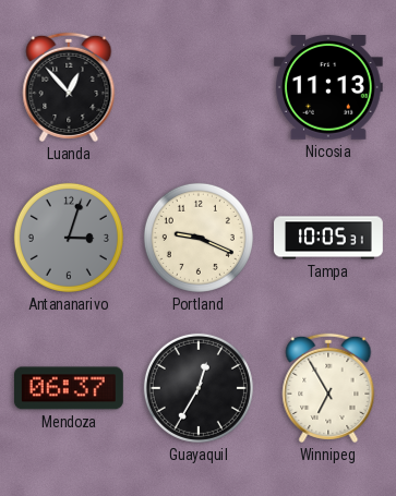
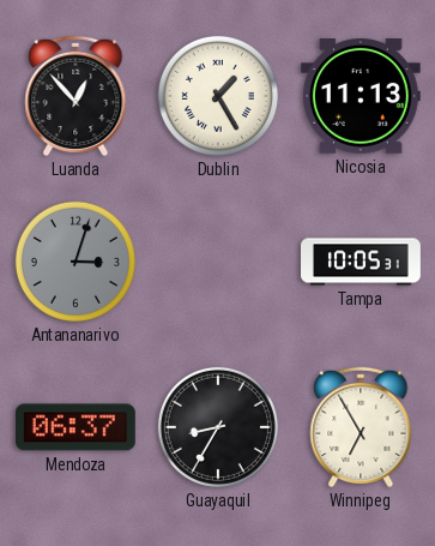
Dublin: none -> 1:25 (218, 96)
Portland: 9:19 -> none (199, 238)
Guayaquil: 12:35 -> 8:35 (218, 427)
